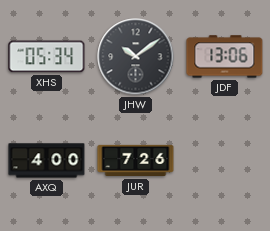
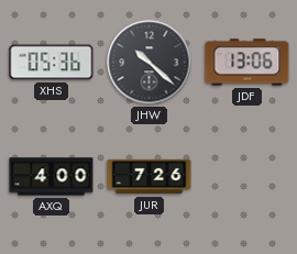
XHS: 05:34 -> 05:36 (52, 63)
JHW: 10:09 -> 10:22 (150, 63)
